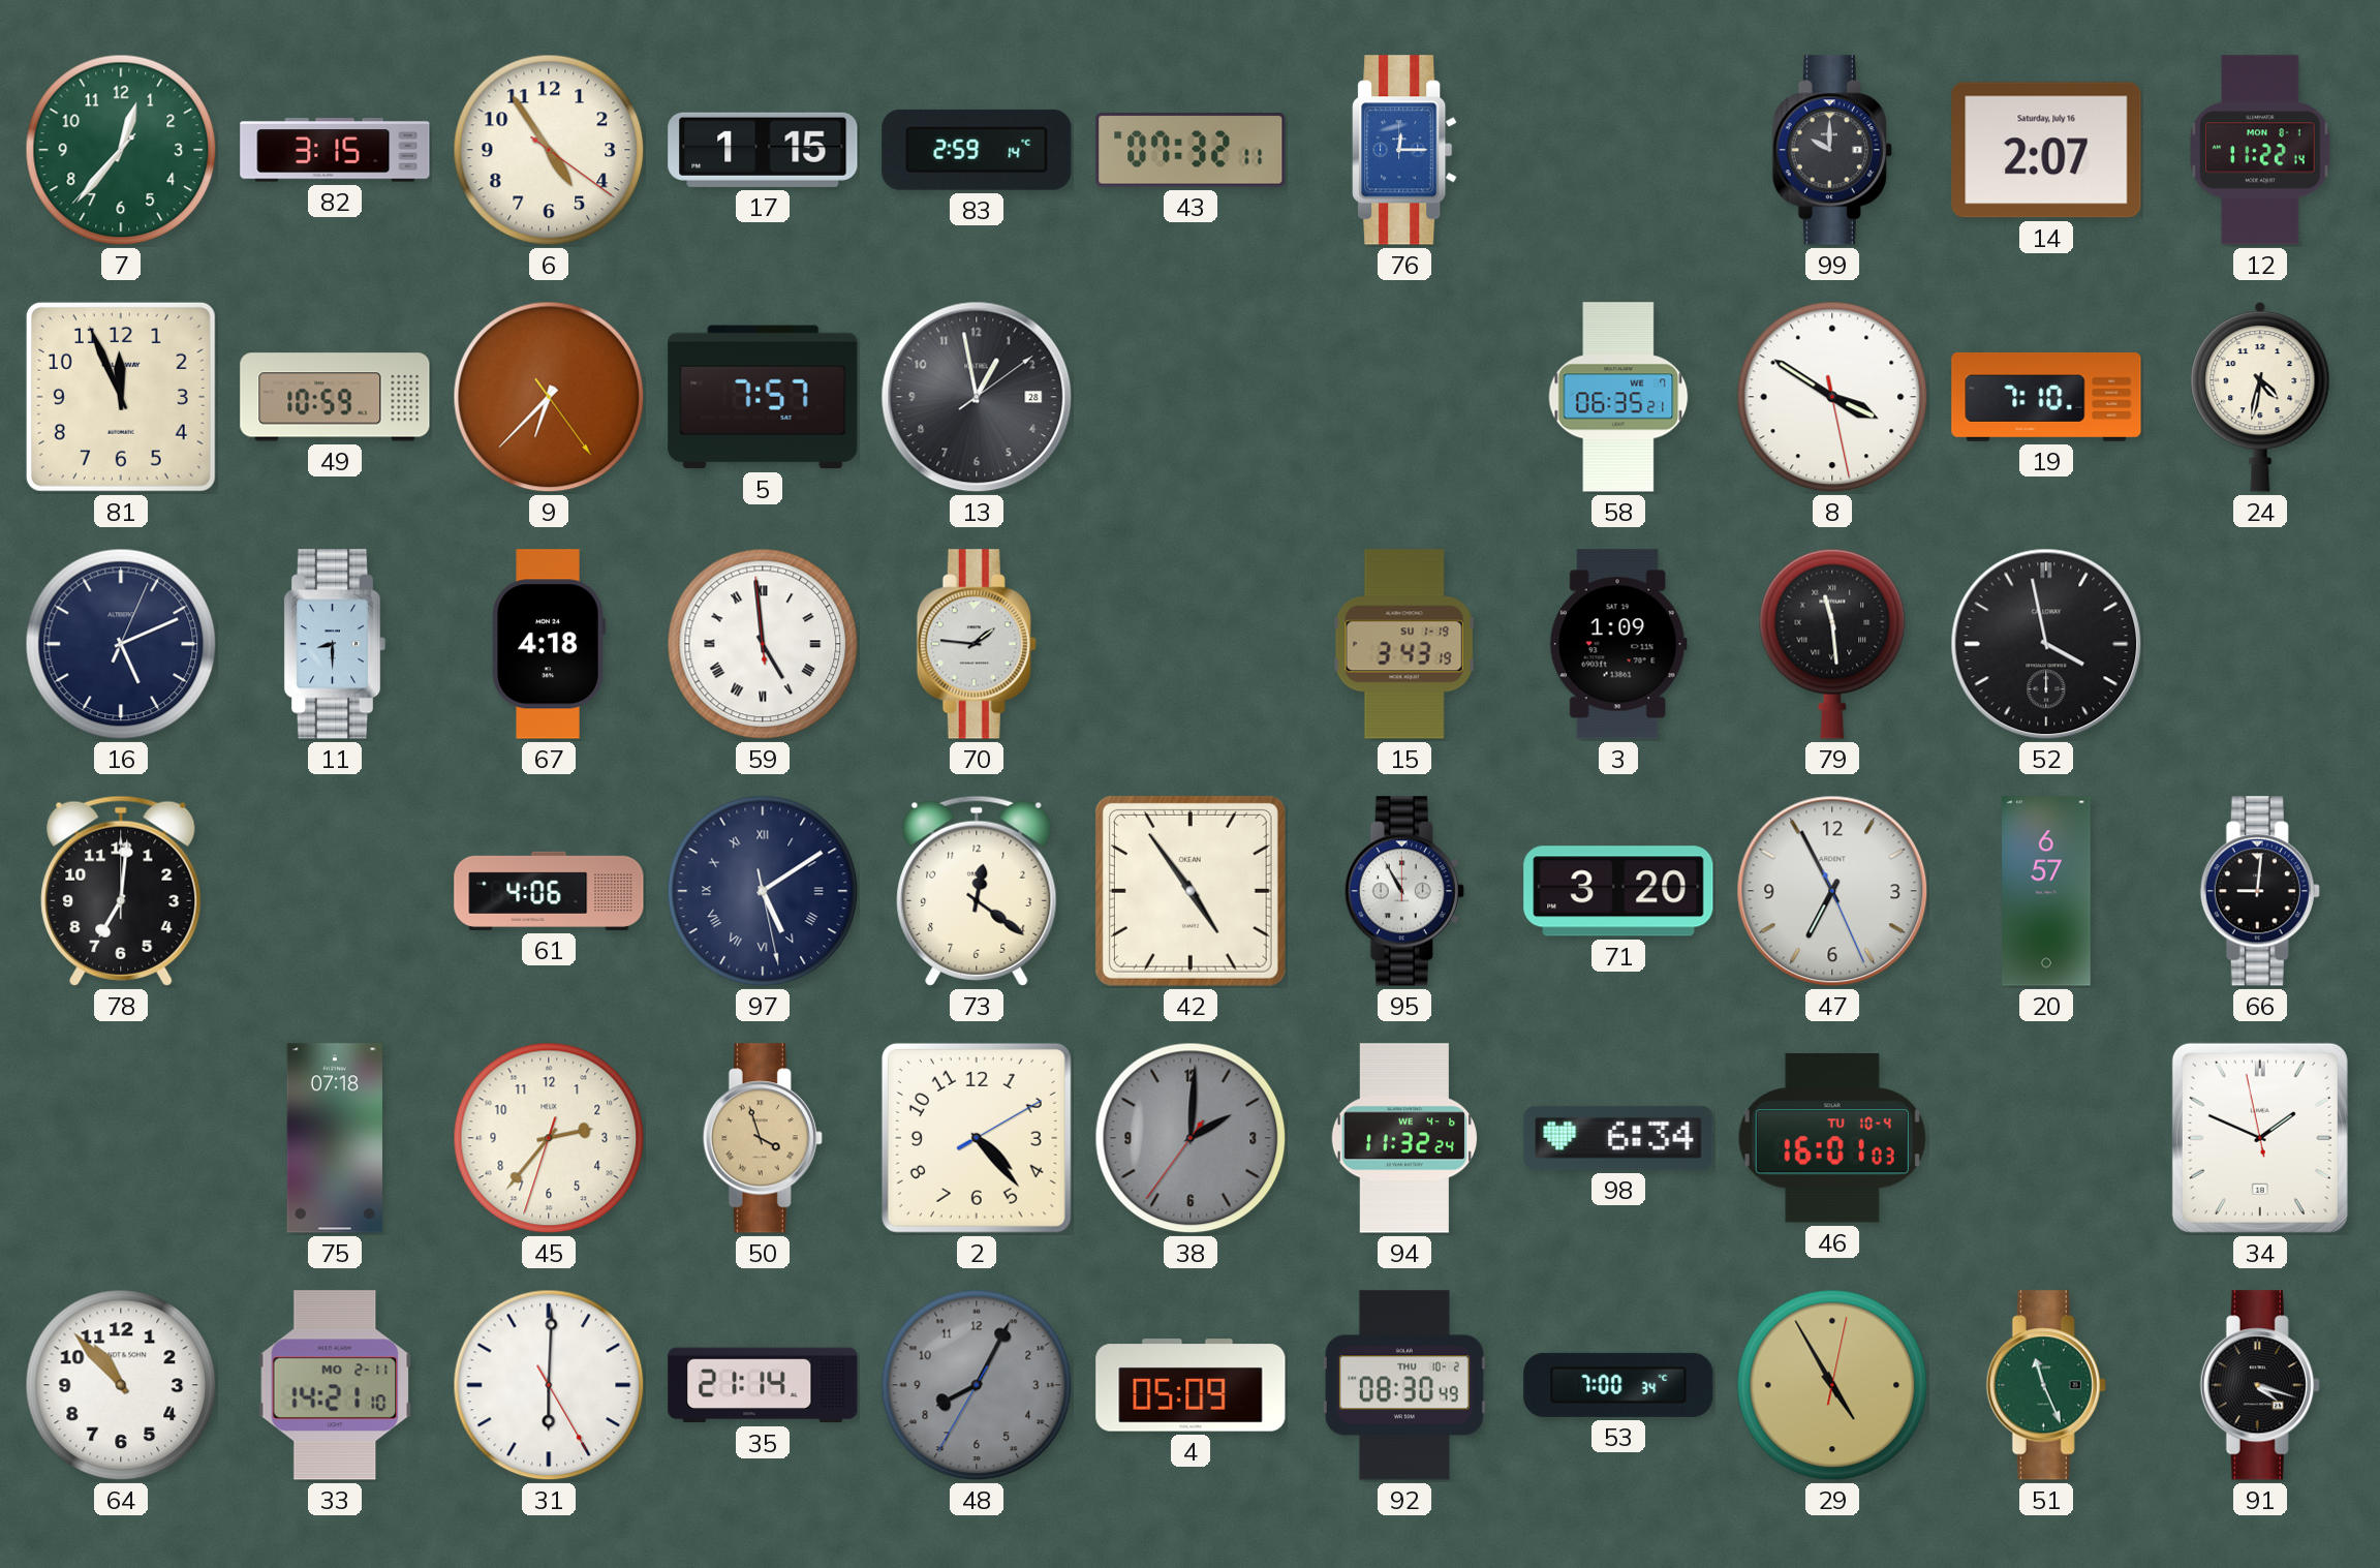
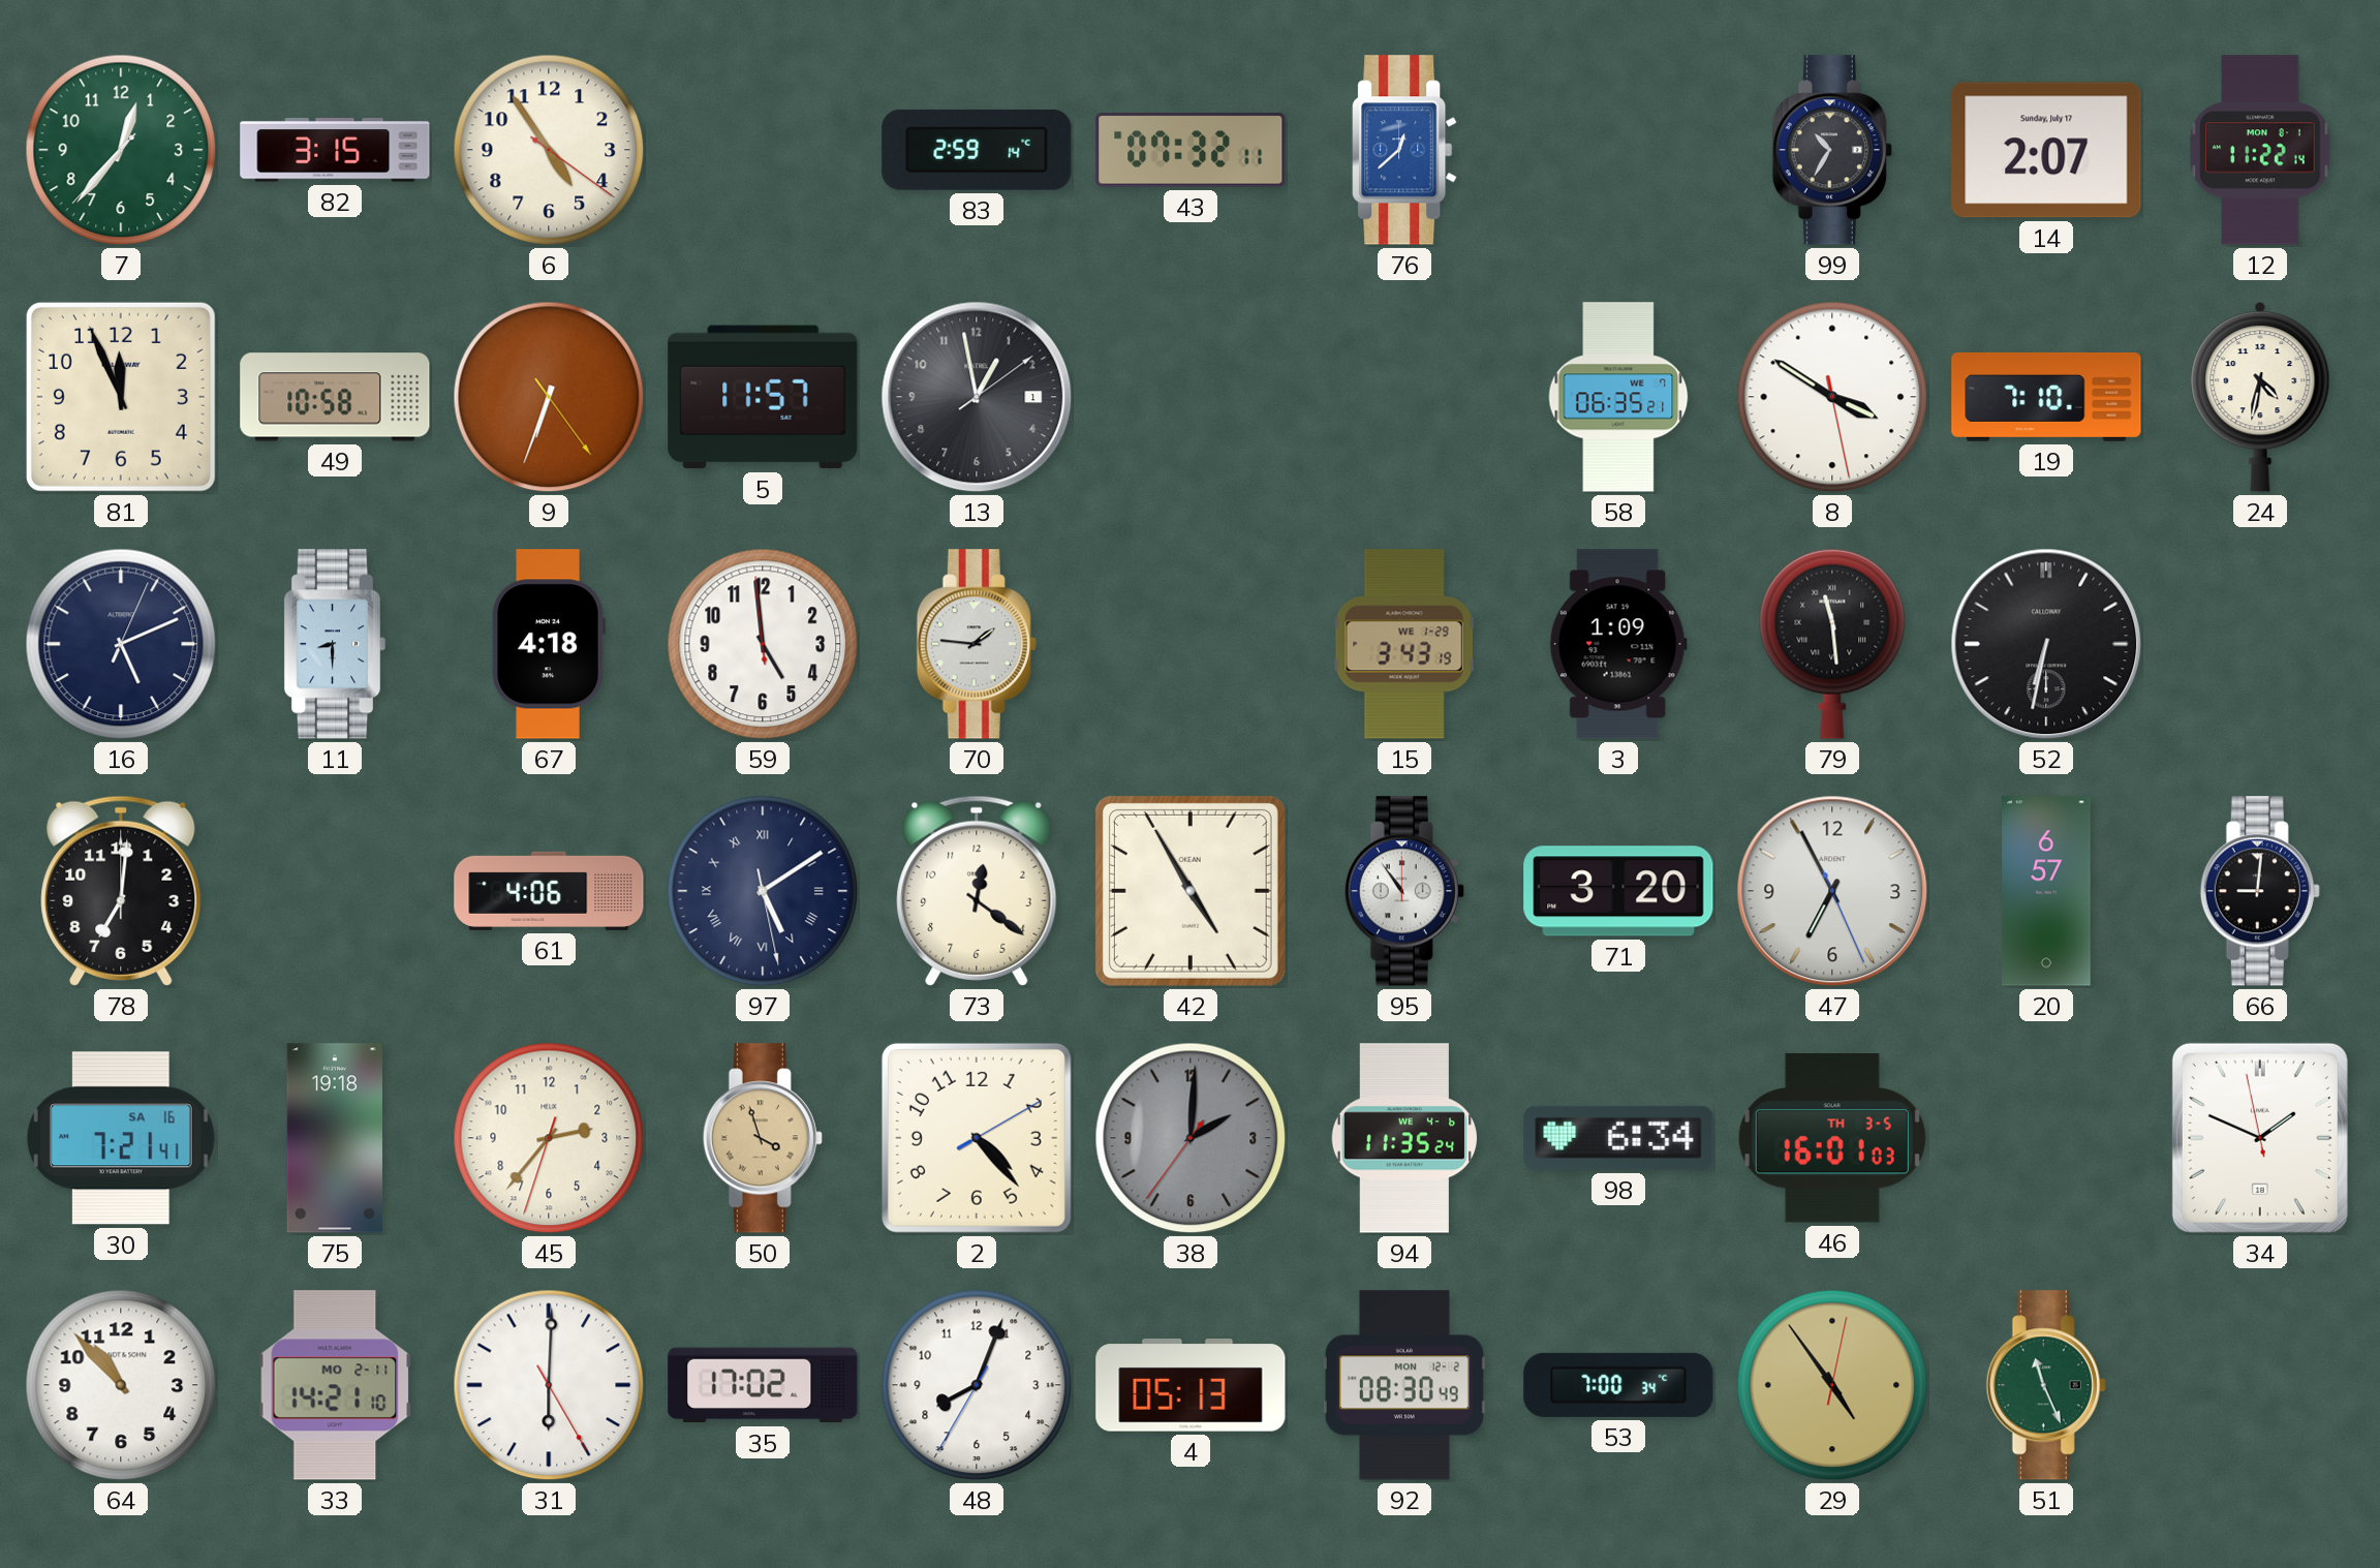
17: 1:15 -> none (763, 150)
76: 12:15 -> 12:38 (1404, 150)
99: 10:00 -> 10:35 (1832, 150)
14 date: Saturday, July 16 -> Sunday, July 17 (2046, 150)
49: 10:59 -> 10:58 (335, 397)
9: 6:37 -> 6:33 (549, 397)
5: 7:57 -> 11:57 (763, 397)
13 date: 28 -> 1 (977, 397)
59 numerals: Roman -> Arabic (763, 644)
15 date: SU 1-19 -> WE 1-29 (1404, 644)
52: 3:58 -> 6:32 (2046, 644)
42: 4:54 -> 4:55 (1191, 891)
95: 10:55 -> 10:54 (1404, 891)
30: none -> 7:21 (121, 1138)
75: 07:18 -> 19:18 (335, 1138)
94: 11:32 -> 11:35 (1404, 1138)
46 date: TU 10-4 -> TH 3-5 (1832, 1139)
35: 21:14 -> 17:02 (763, 1385)
48: 8:04 -> 8:03 (977, 1385)
48 dial: grey -> white (977, 1385)
4: 05:09 -> 05:13 (1191, 1385)
92 date: THU 10-2 -> MON 12-2 (1404, 1385)
29: 4:55 -> 4:54 (1832, 1385)
91: 4:18 -> none (2260, 1385)
